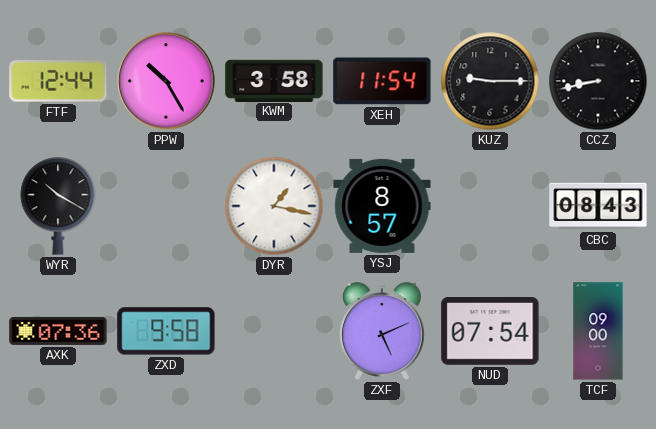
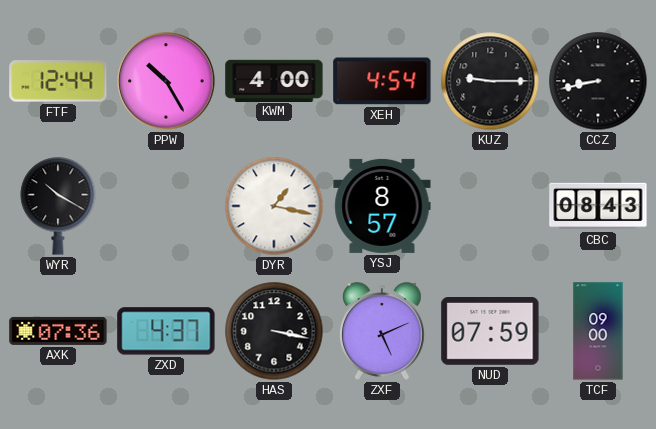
KWM: 3:58 -> 4:00 (274, 80)
XEH: 11:54 -> 4:54 (382, 81)
ZXD: 9:58 -> 4:37 (166, 331)
HAS: none -> 3:17 (274, 331)
NUD: 07:54 -> 07:59 (490, 332)
